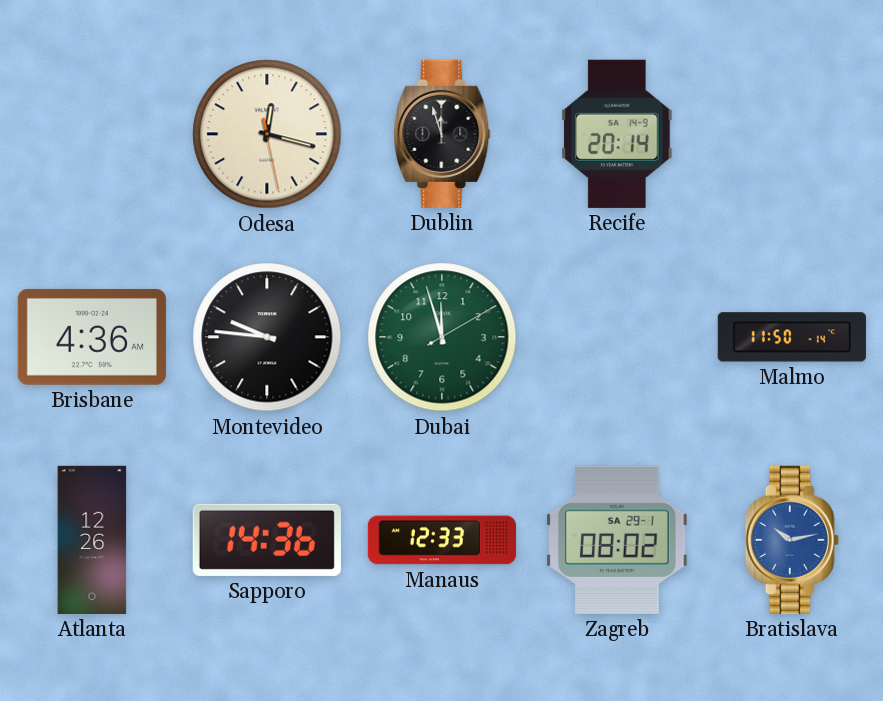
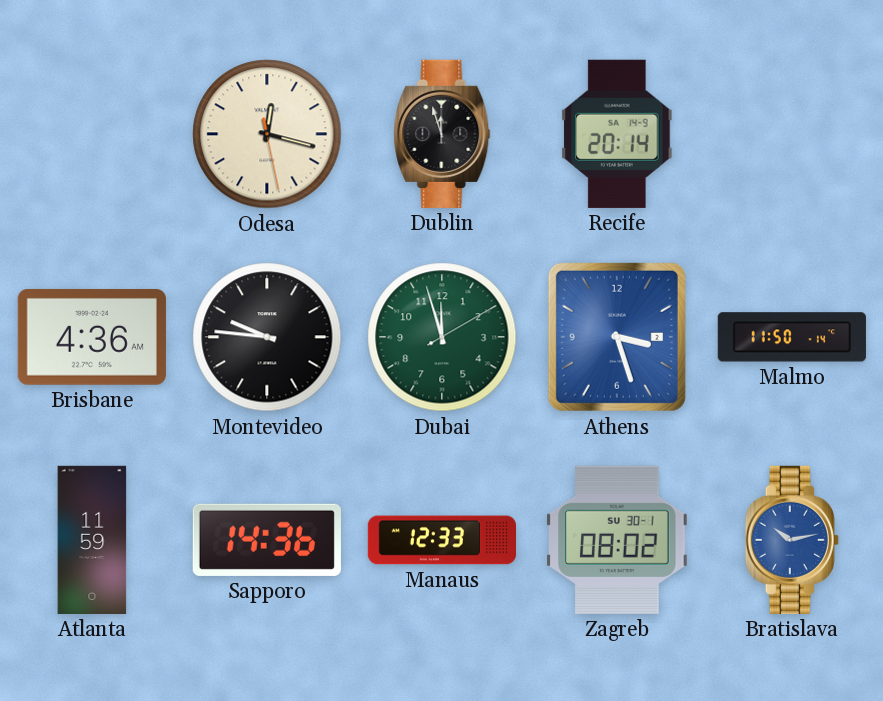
Athens: none -> 3:27 (617, 337)
Atlanta: 12:26 -> 11:59 (92, 540)
Zagreb date: SA 29-1 -> SU 30-1 (617, 540)
